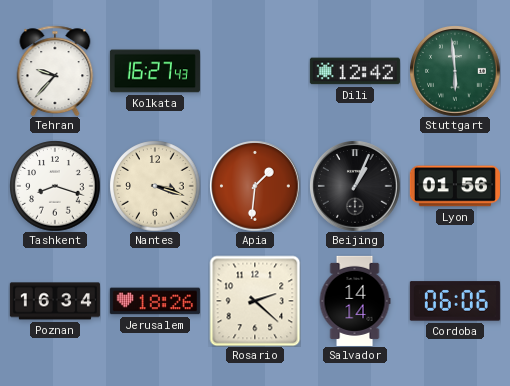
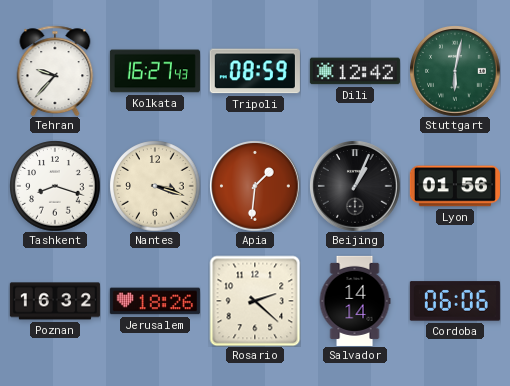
Tripoli: none -> 08:59 (255, 71)
Stuttgart: 5:59 -> 6:02 (455, 71)
Poznan: 16:34 -> 16:32 (55, 301)
